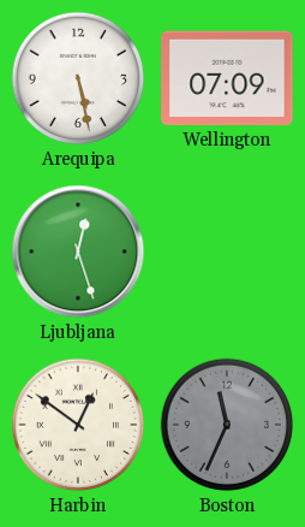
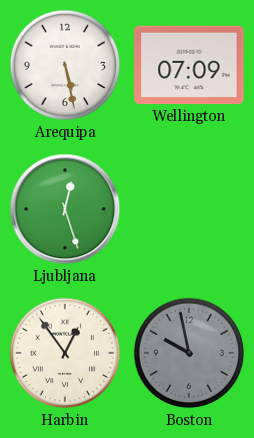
Harbin: 12:51 -> 12:54 (65, 353)
Boston: 11:34 -> 9:58 (189, 353)
